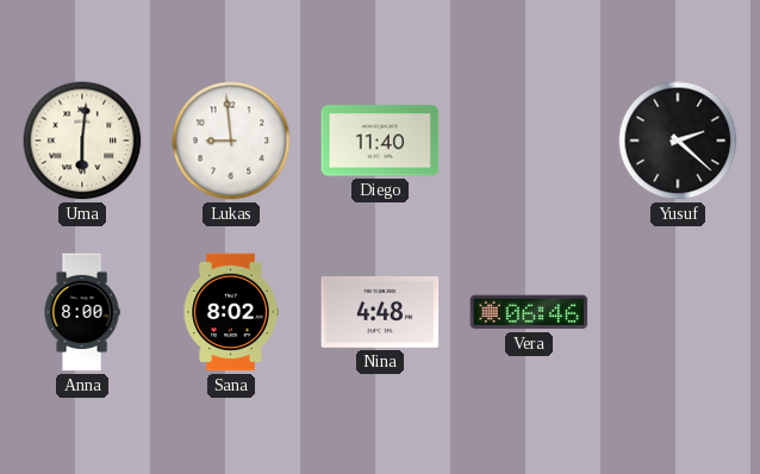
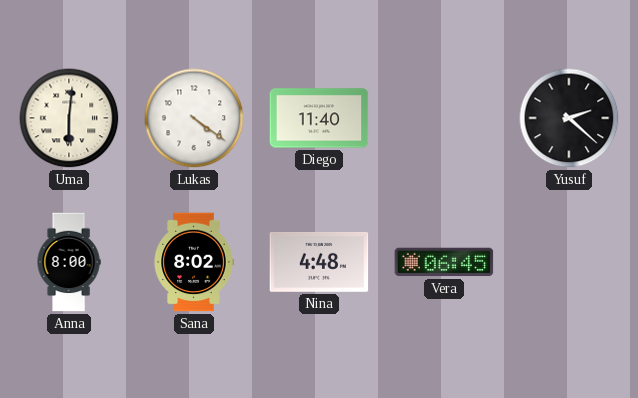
Lukas: 8:59 -> 4:21 (194, 118)
Vera: 06:46 -> 06:45 (444, 262)
